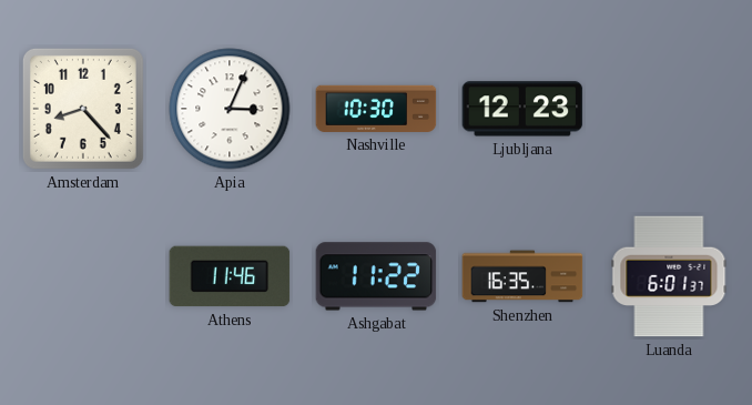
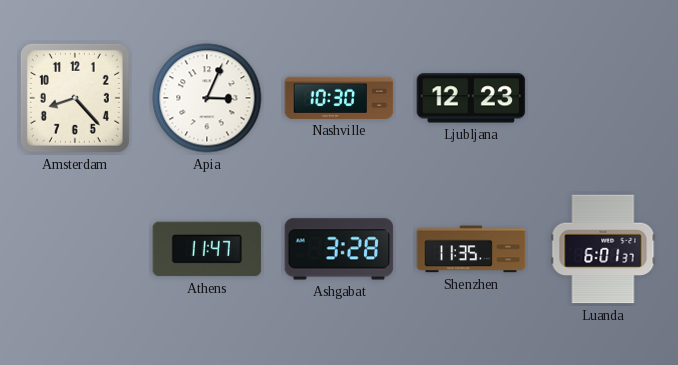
Athens: 11:46 -> 11:47 (207, 249)
Ashgabat: 11:22 -> 3:28 (339, 249)
Shenzhen: 16:35 -> 11:35 (471, 249)
